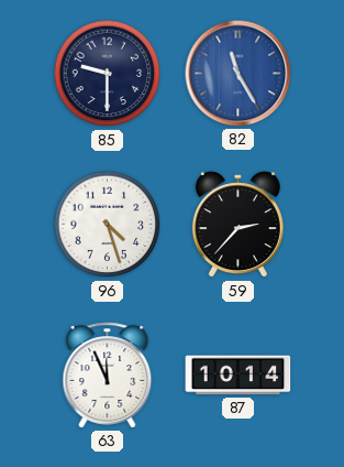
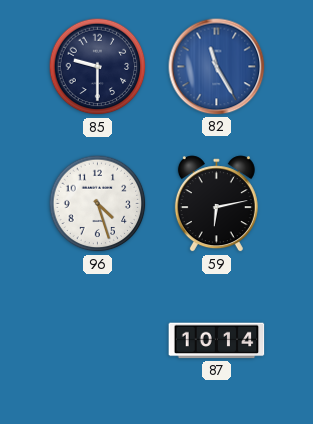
59: 2:37 -> 6:13 (216, 204)
63: 11:56 -> none (108, 376)
